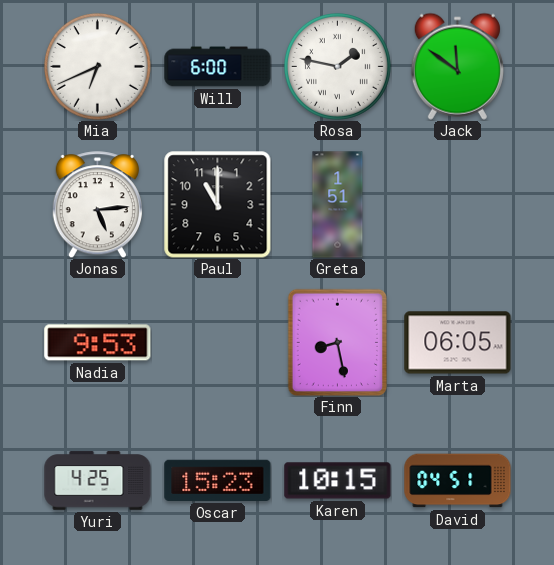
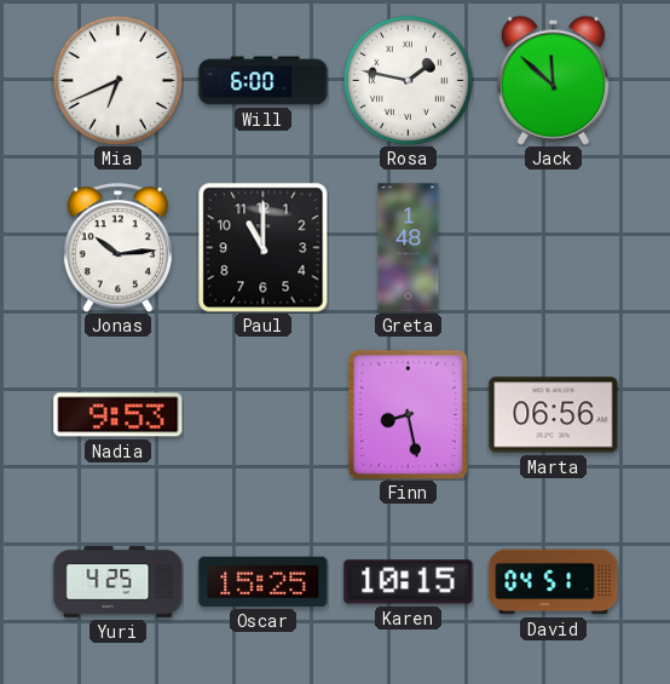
Jack: 11:51 -> 11:52 (553, 80)
Jonas: 5:14 -> 10:14 (117, 248)
Greta: 1:51 -> 1:48 (409, 248)
Marta: 06:05 -> 06:56 (554, 415)
Oscar: 15:23 -> 15:25 (264, 581)
